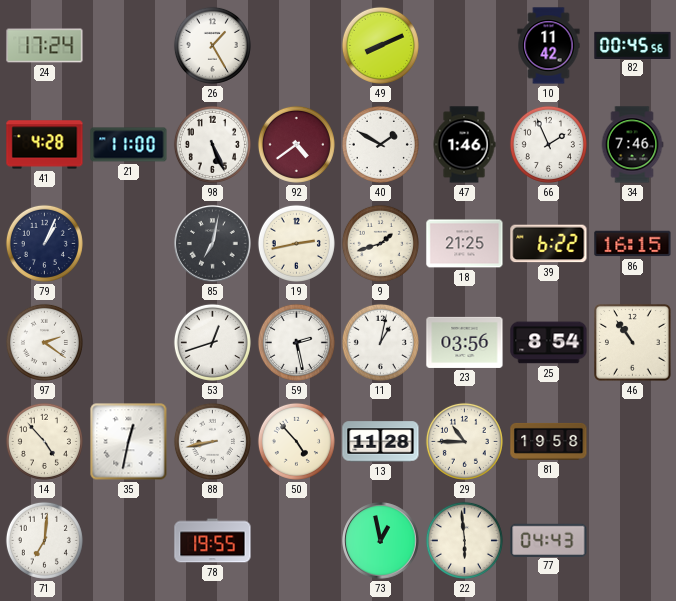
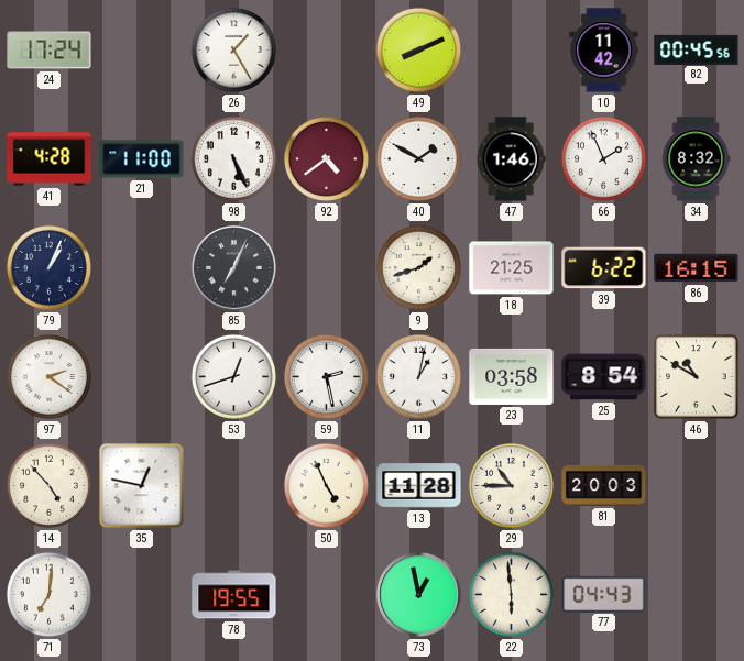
34: 7:46 -> 8:32 (696, 159)
85: 7:02 -> 7:04 (234, 268)
19: 2:43 -> none (296, 243)
23: 03:56 -> 03:58 (512, 376)
46: 10:54 -> 10:50 (697, 377)
35: 12:32 -> 12:47 (142, 486)
88: 8:43 -> none (212, 441)
50: 4:53 -> 4:56 (326, 485)
81: 19:58 -> 20:03 (604, 485)
